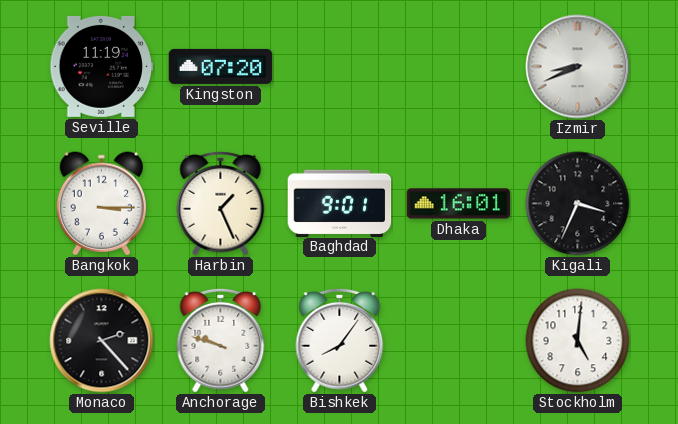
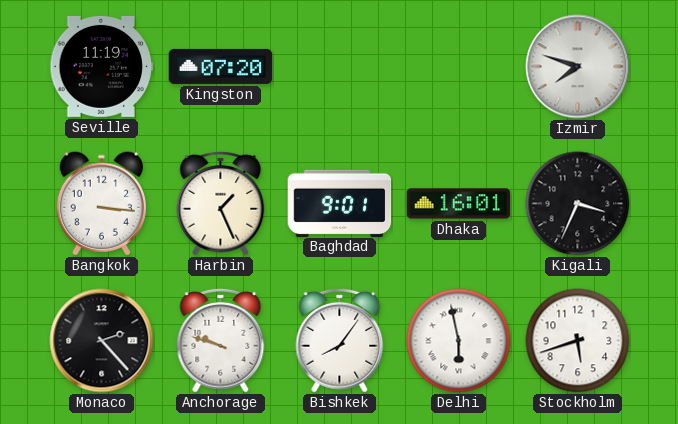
Izmir: 8:41 -> 7:48 (578, 67)
Bangkok: 3:15 -> 3:16 (101, 204)
Delhi: none -> 5:58 (459, 341)
Stockholm: 5:01 -> 5:42 (578, 341)
